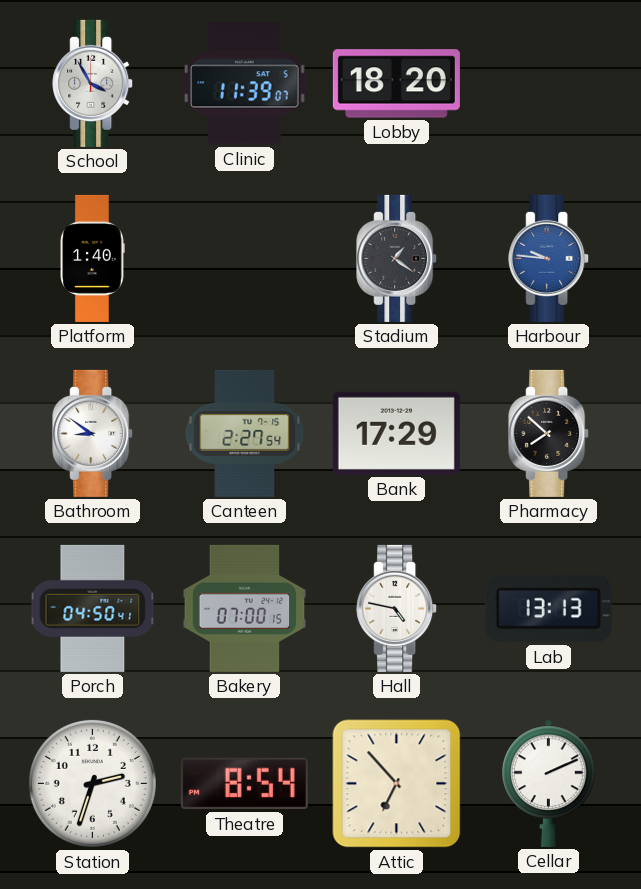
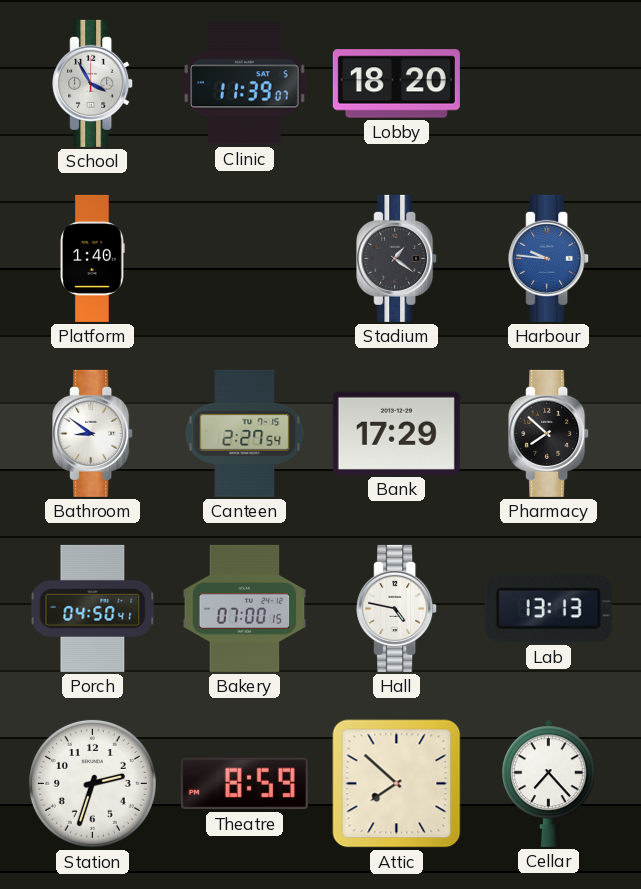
Theatre: 8:54 -> 8:59 (244, 784)
Attic: 6:53 -> 7:52 (397, 784)
Cellar: 2:11 -> 7:23 (549, 783)
